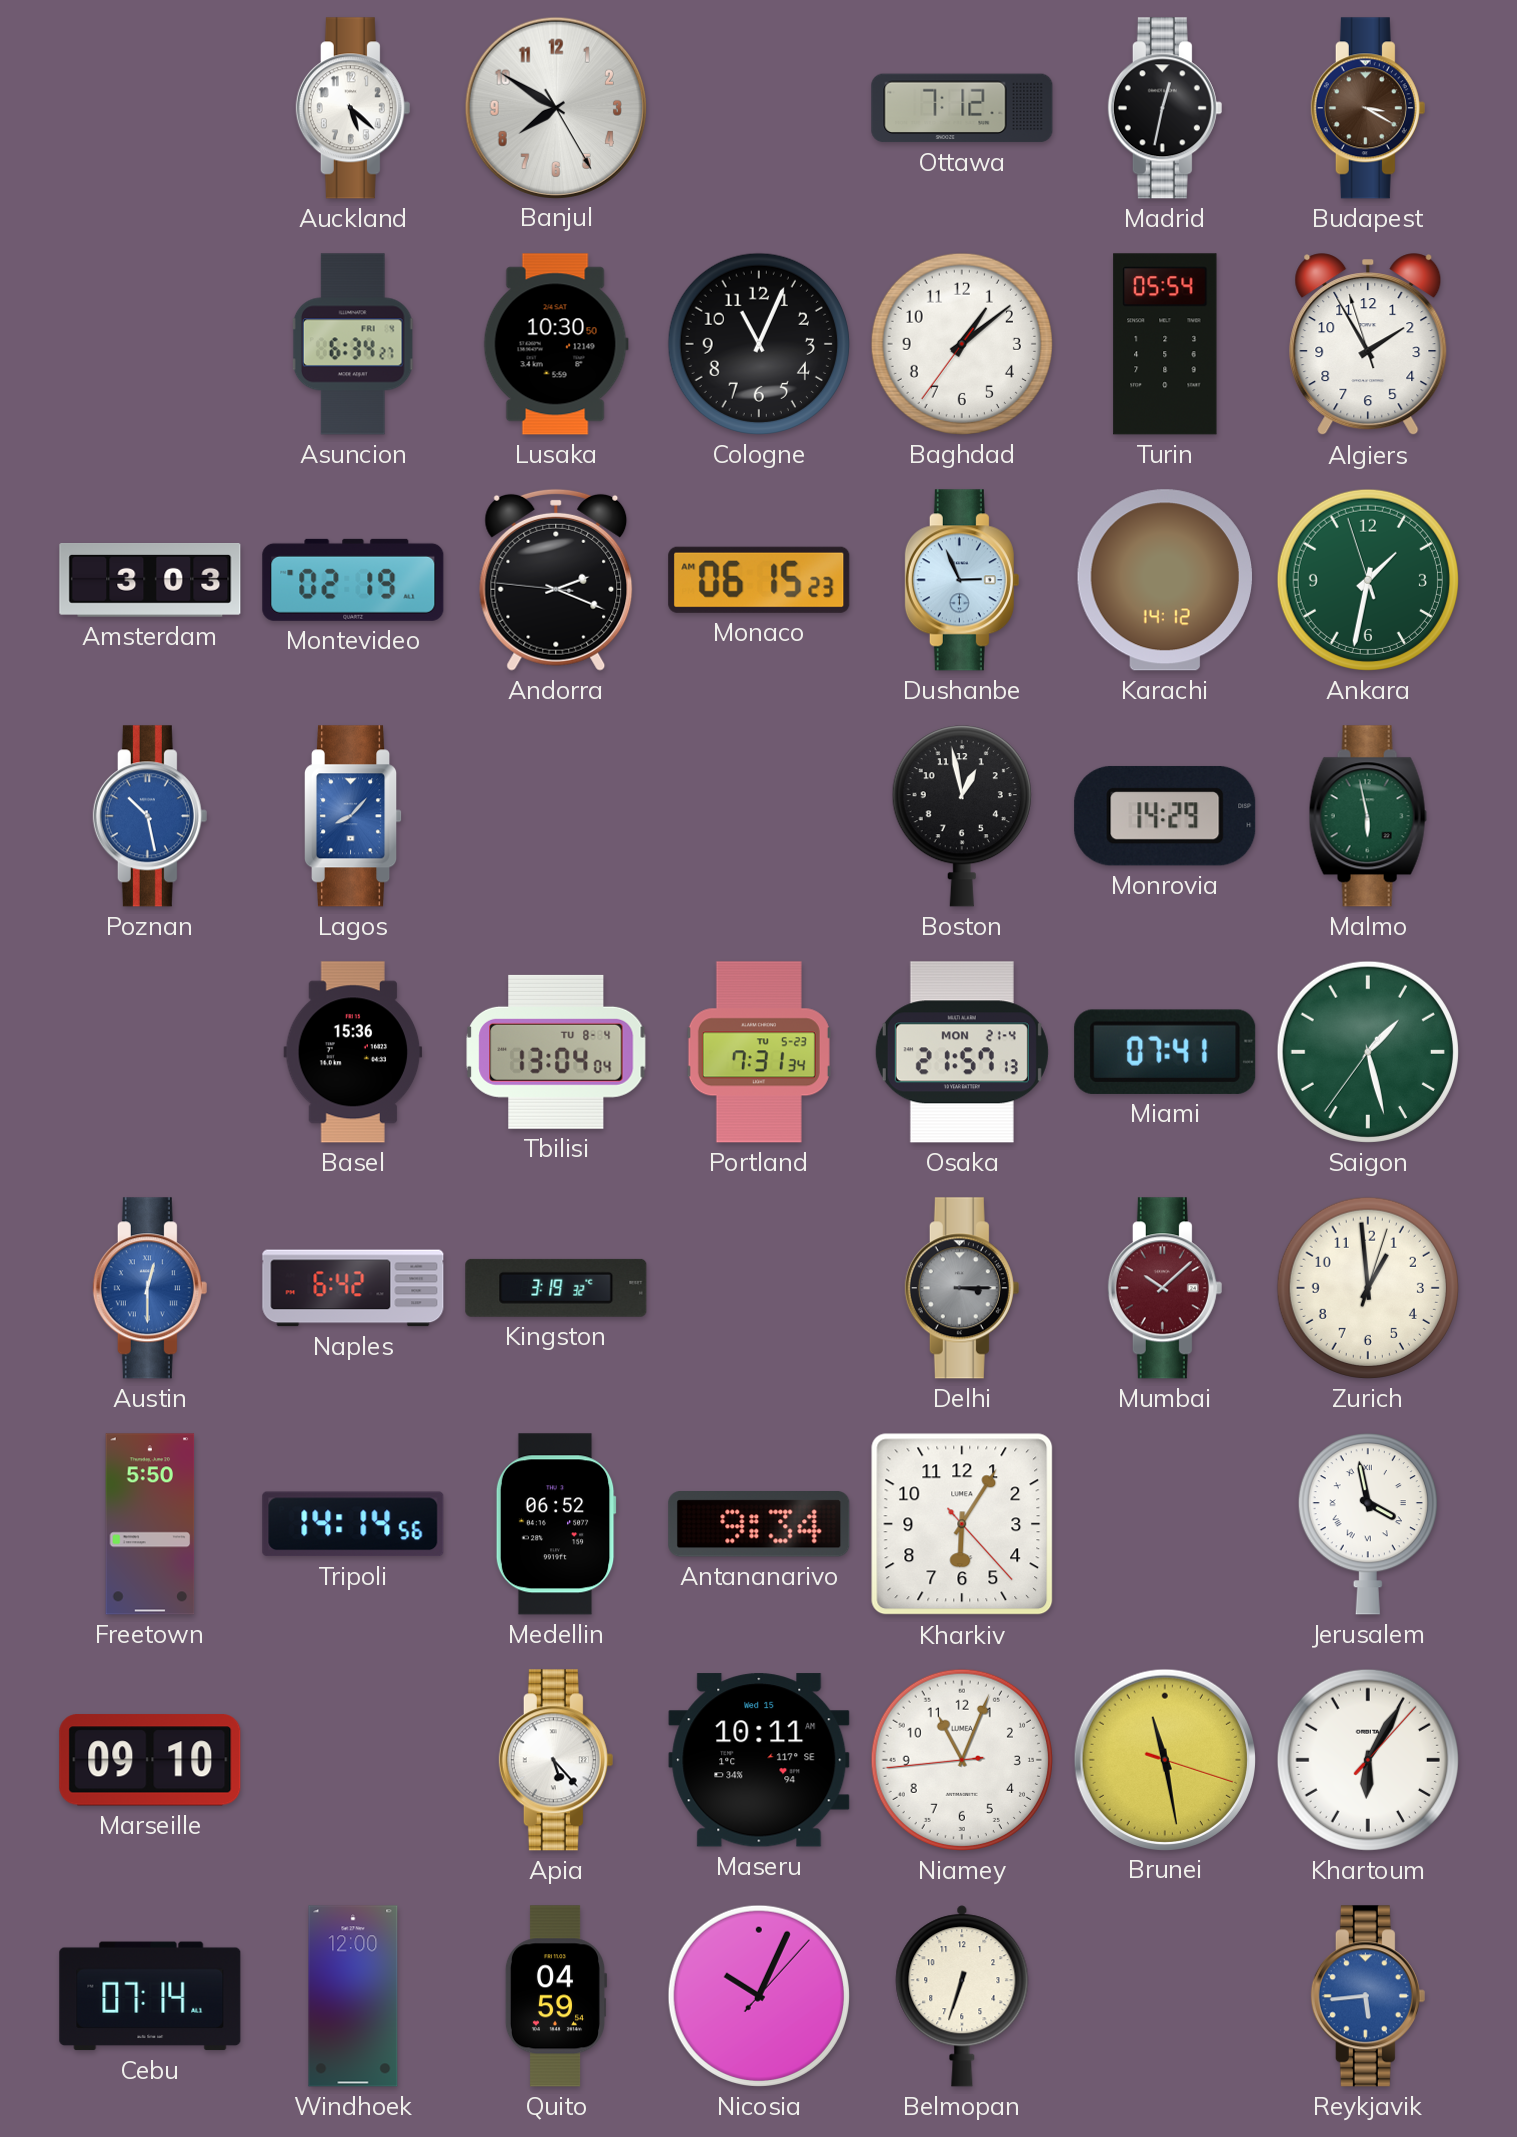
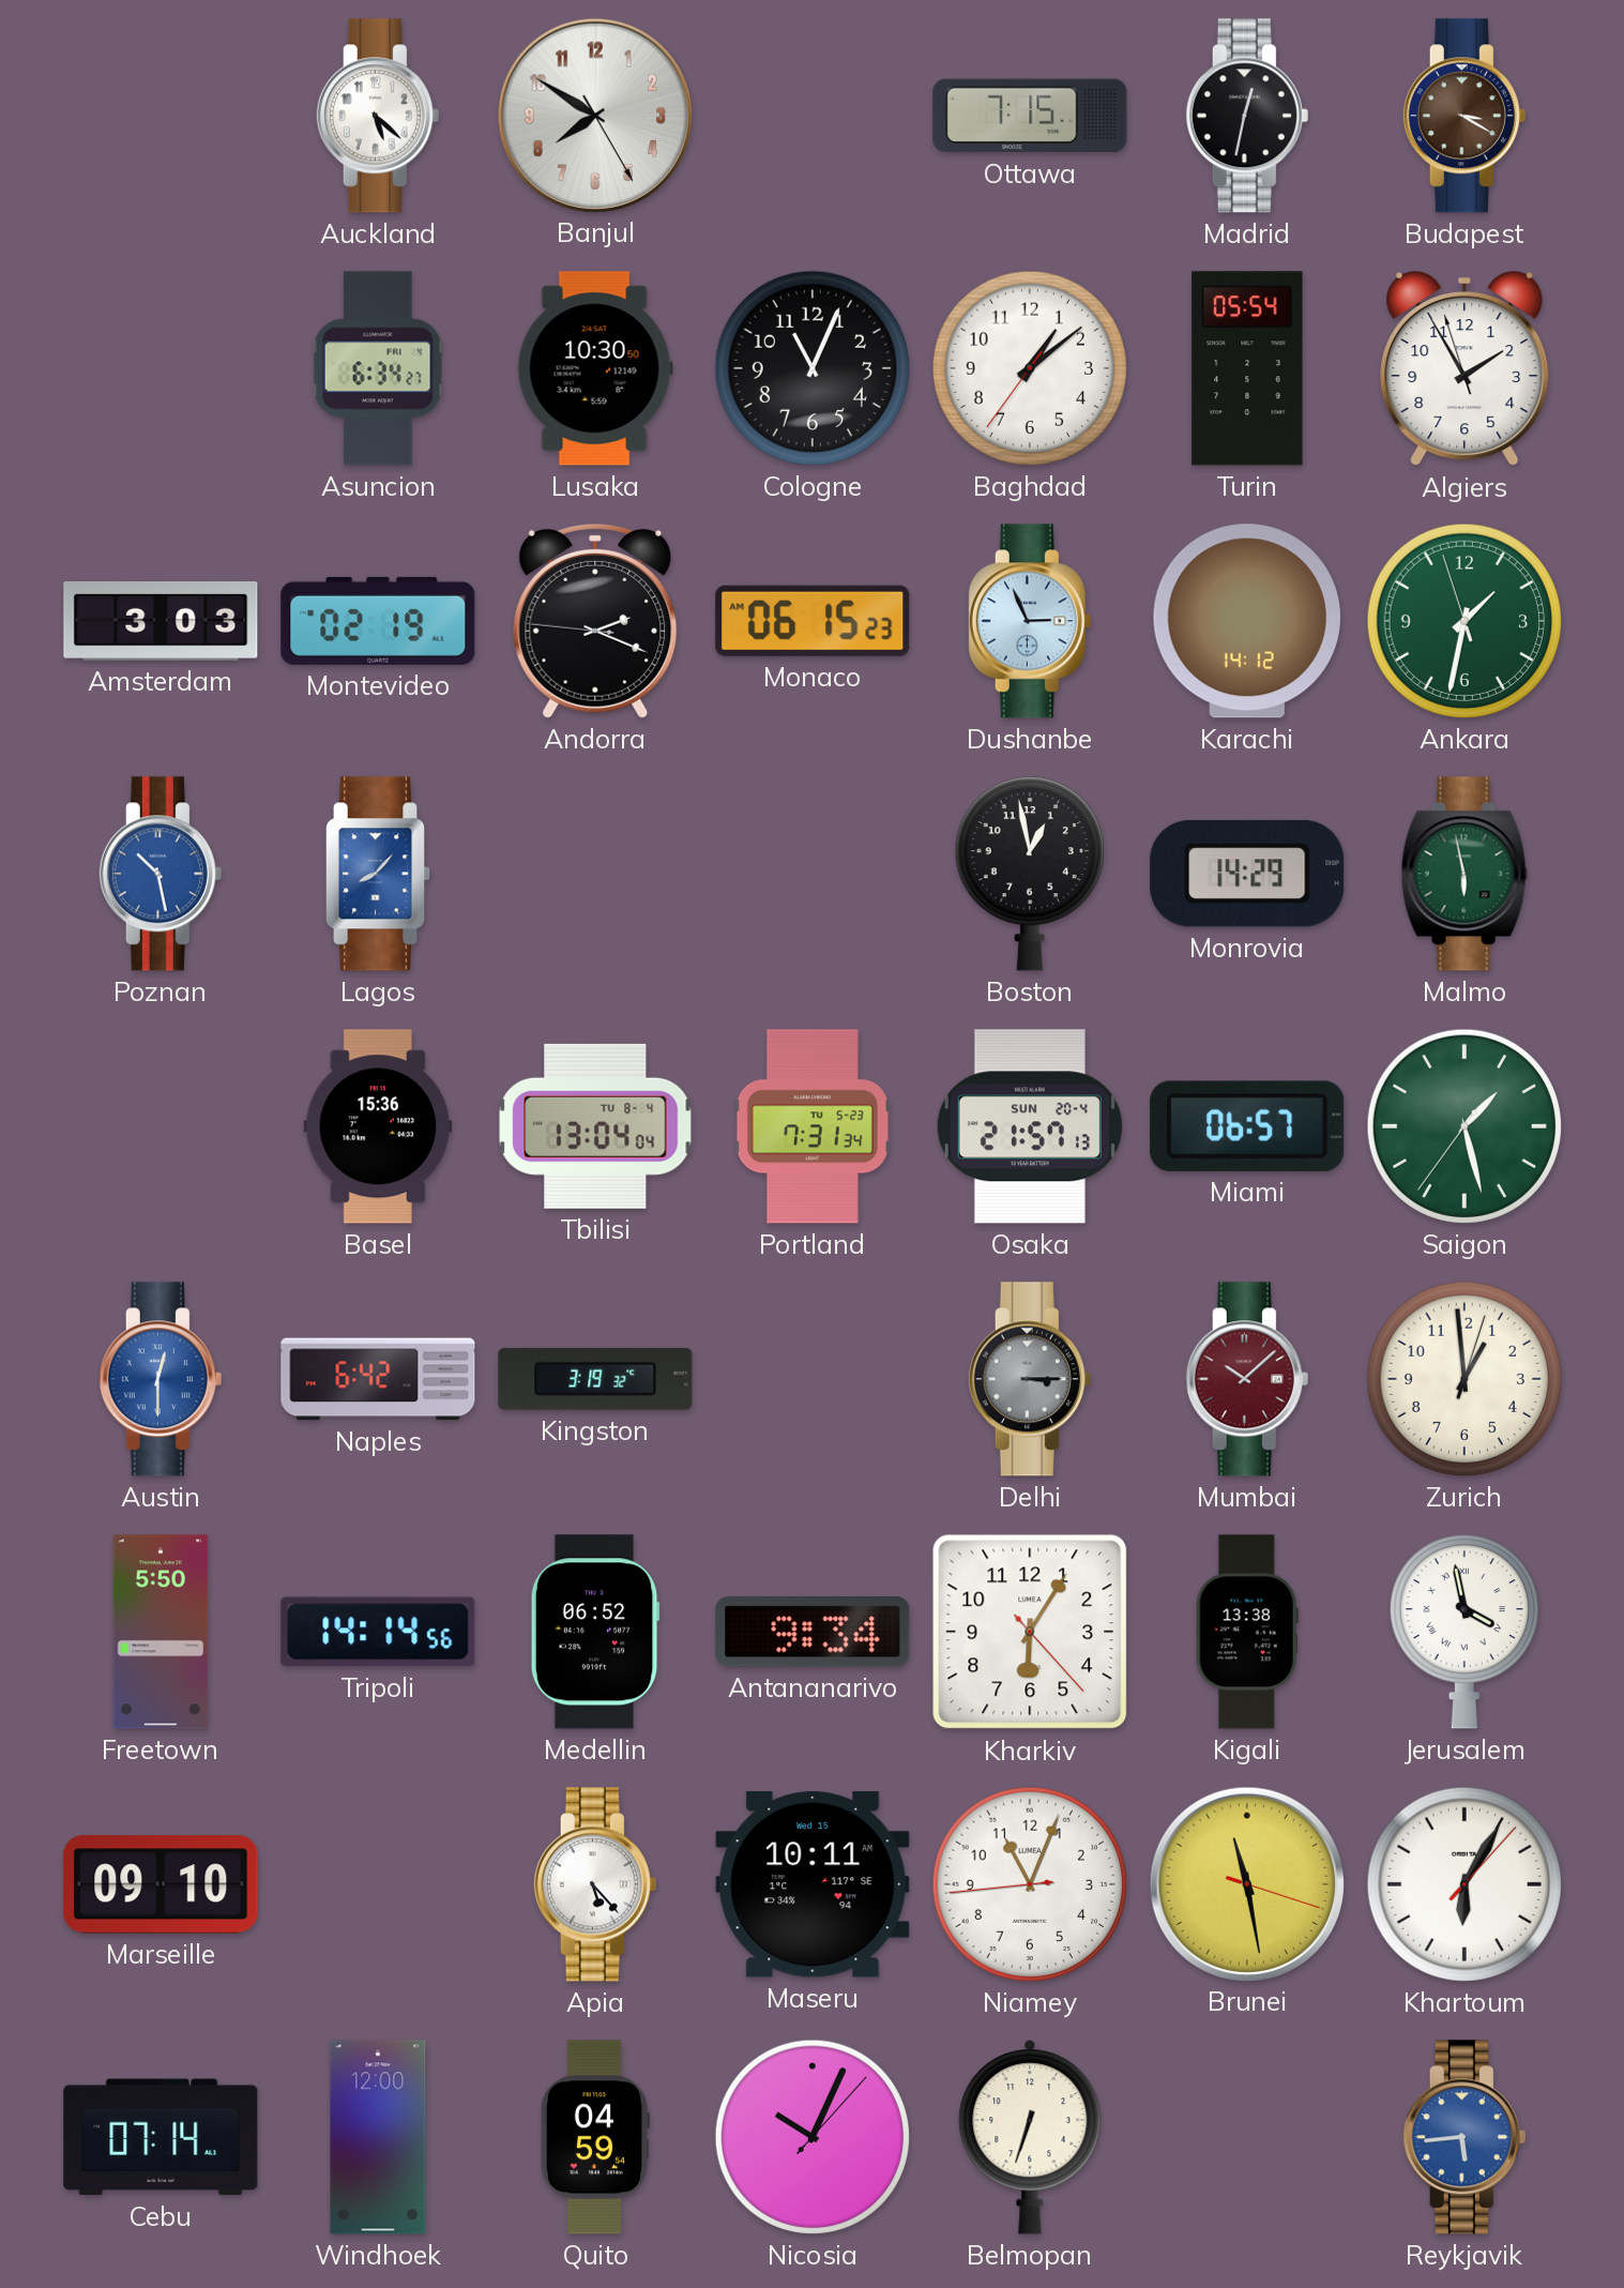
Ottawa: 7:12 -> 7:15 (1030, 116)
Osaka date: MON 21-4 -> SUN 20-4 (1030, 1126)
Miami: 07:41 -> 06:57 (1247, 1126)
Kigali: none -> 13:38 (1247, 1632)
